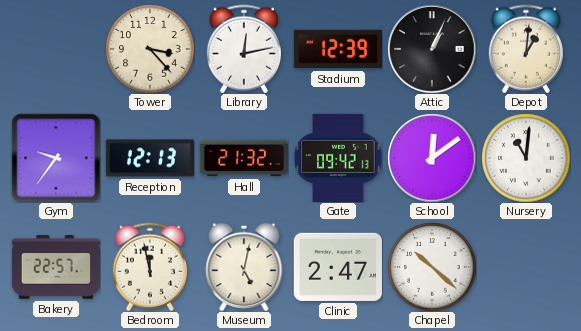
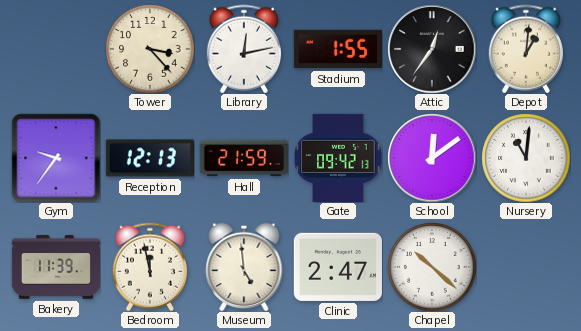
Stadium: 12:39 -> 1:55 (338, 49)
Attic: 1:04 -> 12:36 (432, 49)
Hall: 21:32 -> 21:59 (243, 158)
Bakery: 22:57 -> 11:39 (55, 267)
Museum: 5:02 -> 4:59 (244, 267)
